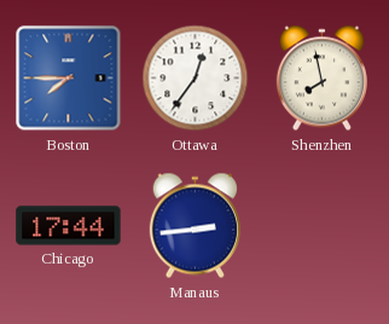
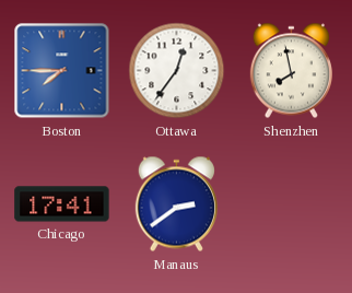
Chicago: 17:44 -> 17:41 (62, 204)
Manaus: 2:44 -> 2:39 (176, 204)
